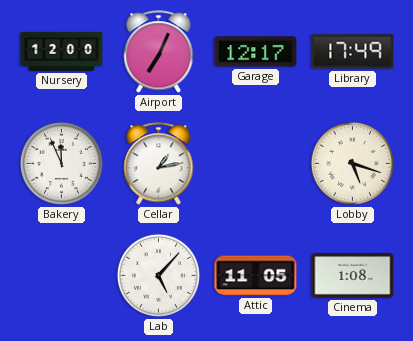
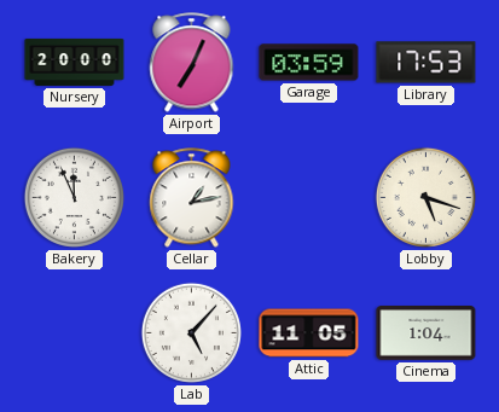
Nursery: 12:00 -> 20:00 (75, 62)
Garage: 12:17 -> 03:59 (309, 63)
Library: 17:49 -> 17:53 (427, 63)
Cinema: 1:08 -> 1:04 (427, 333)
